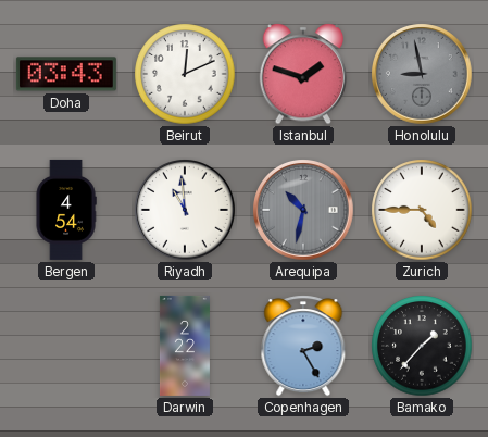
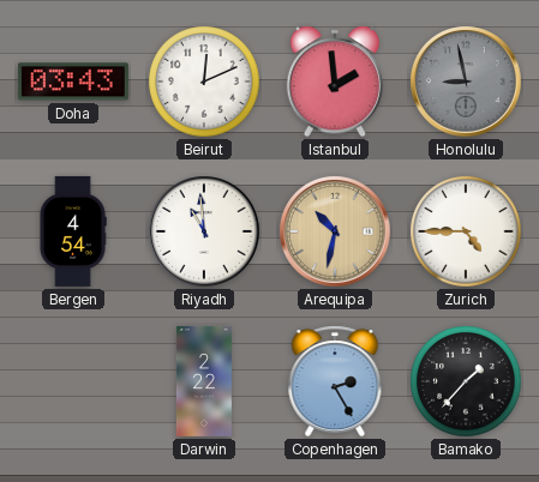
Istanbul: 1:48 -> 1:59 (335, 82)
Arequipa dial: grey -> champagne (335, 231)
